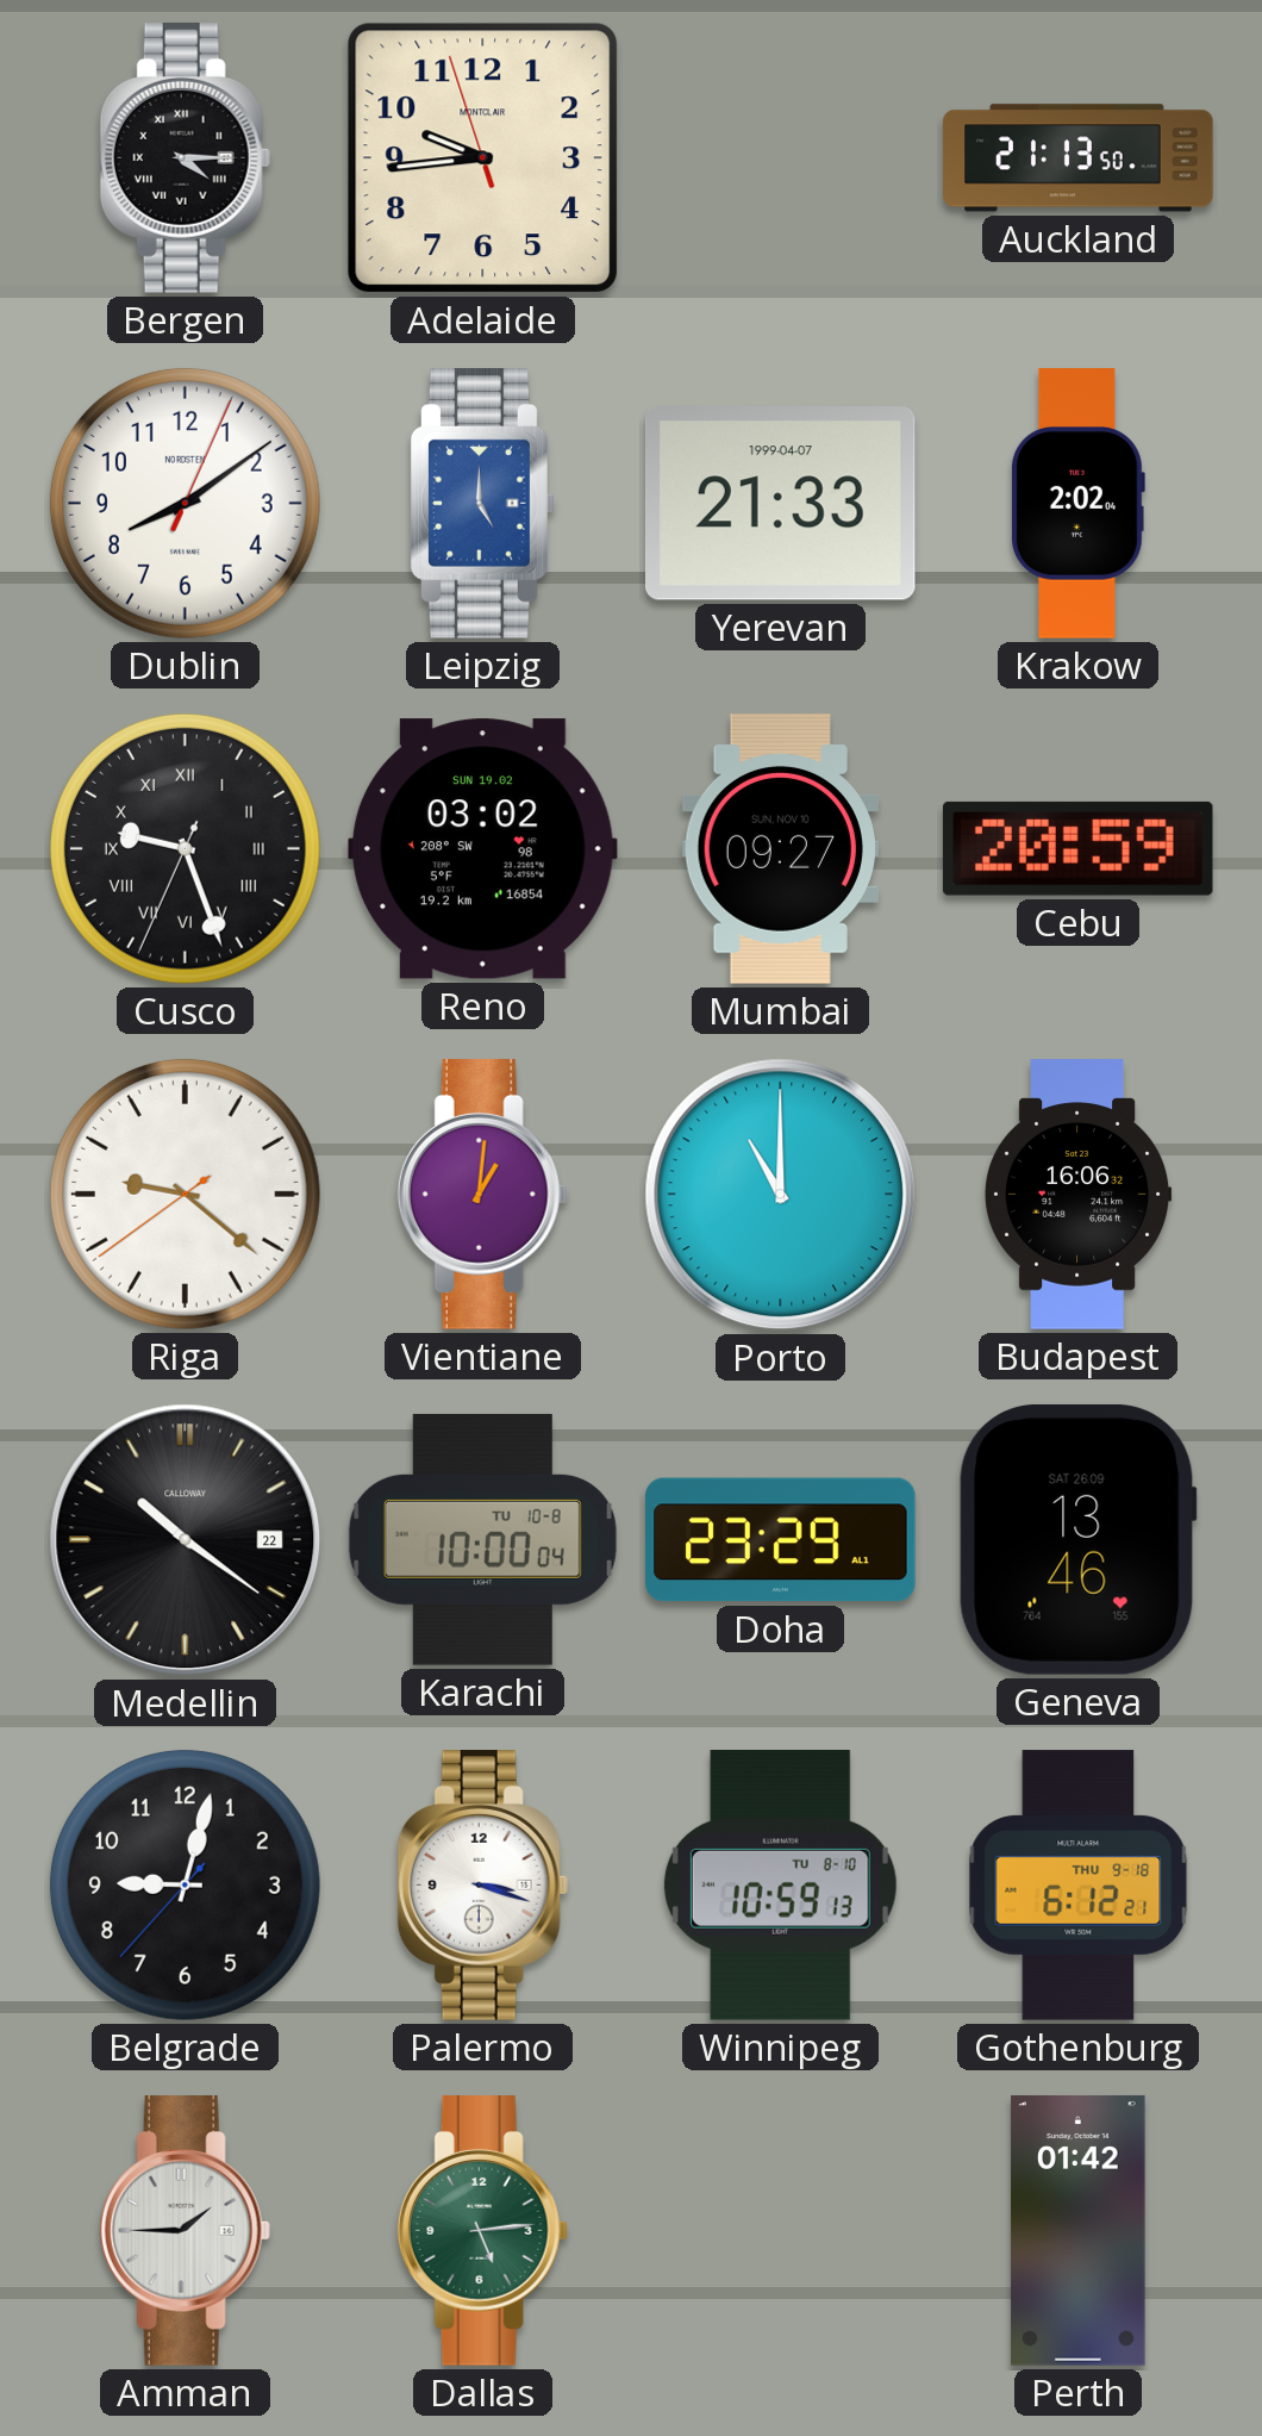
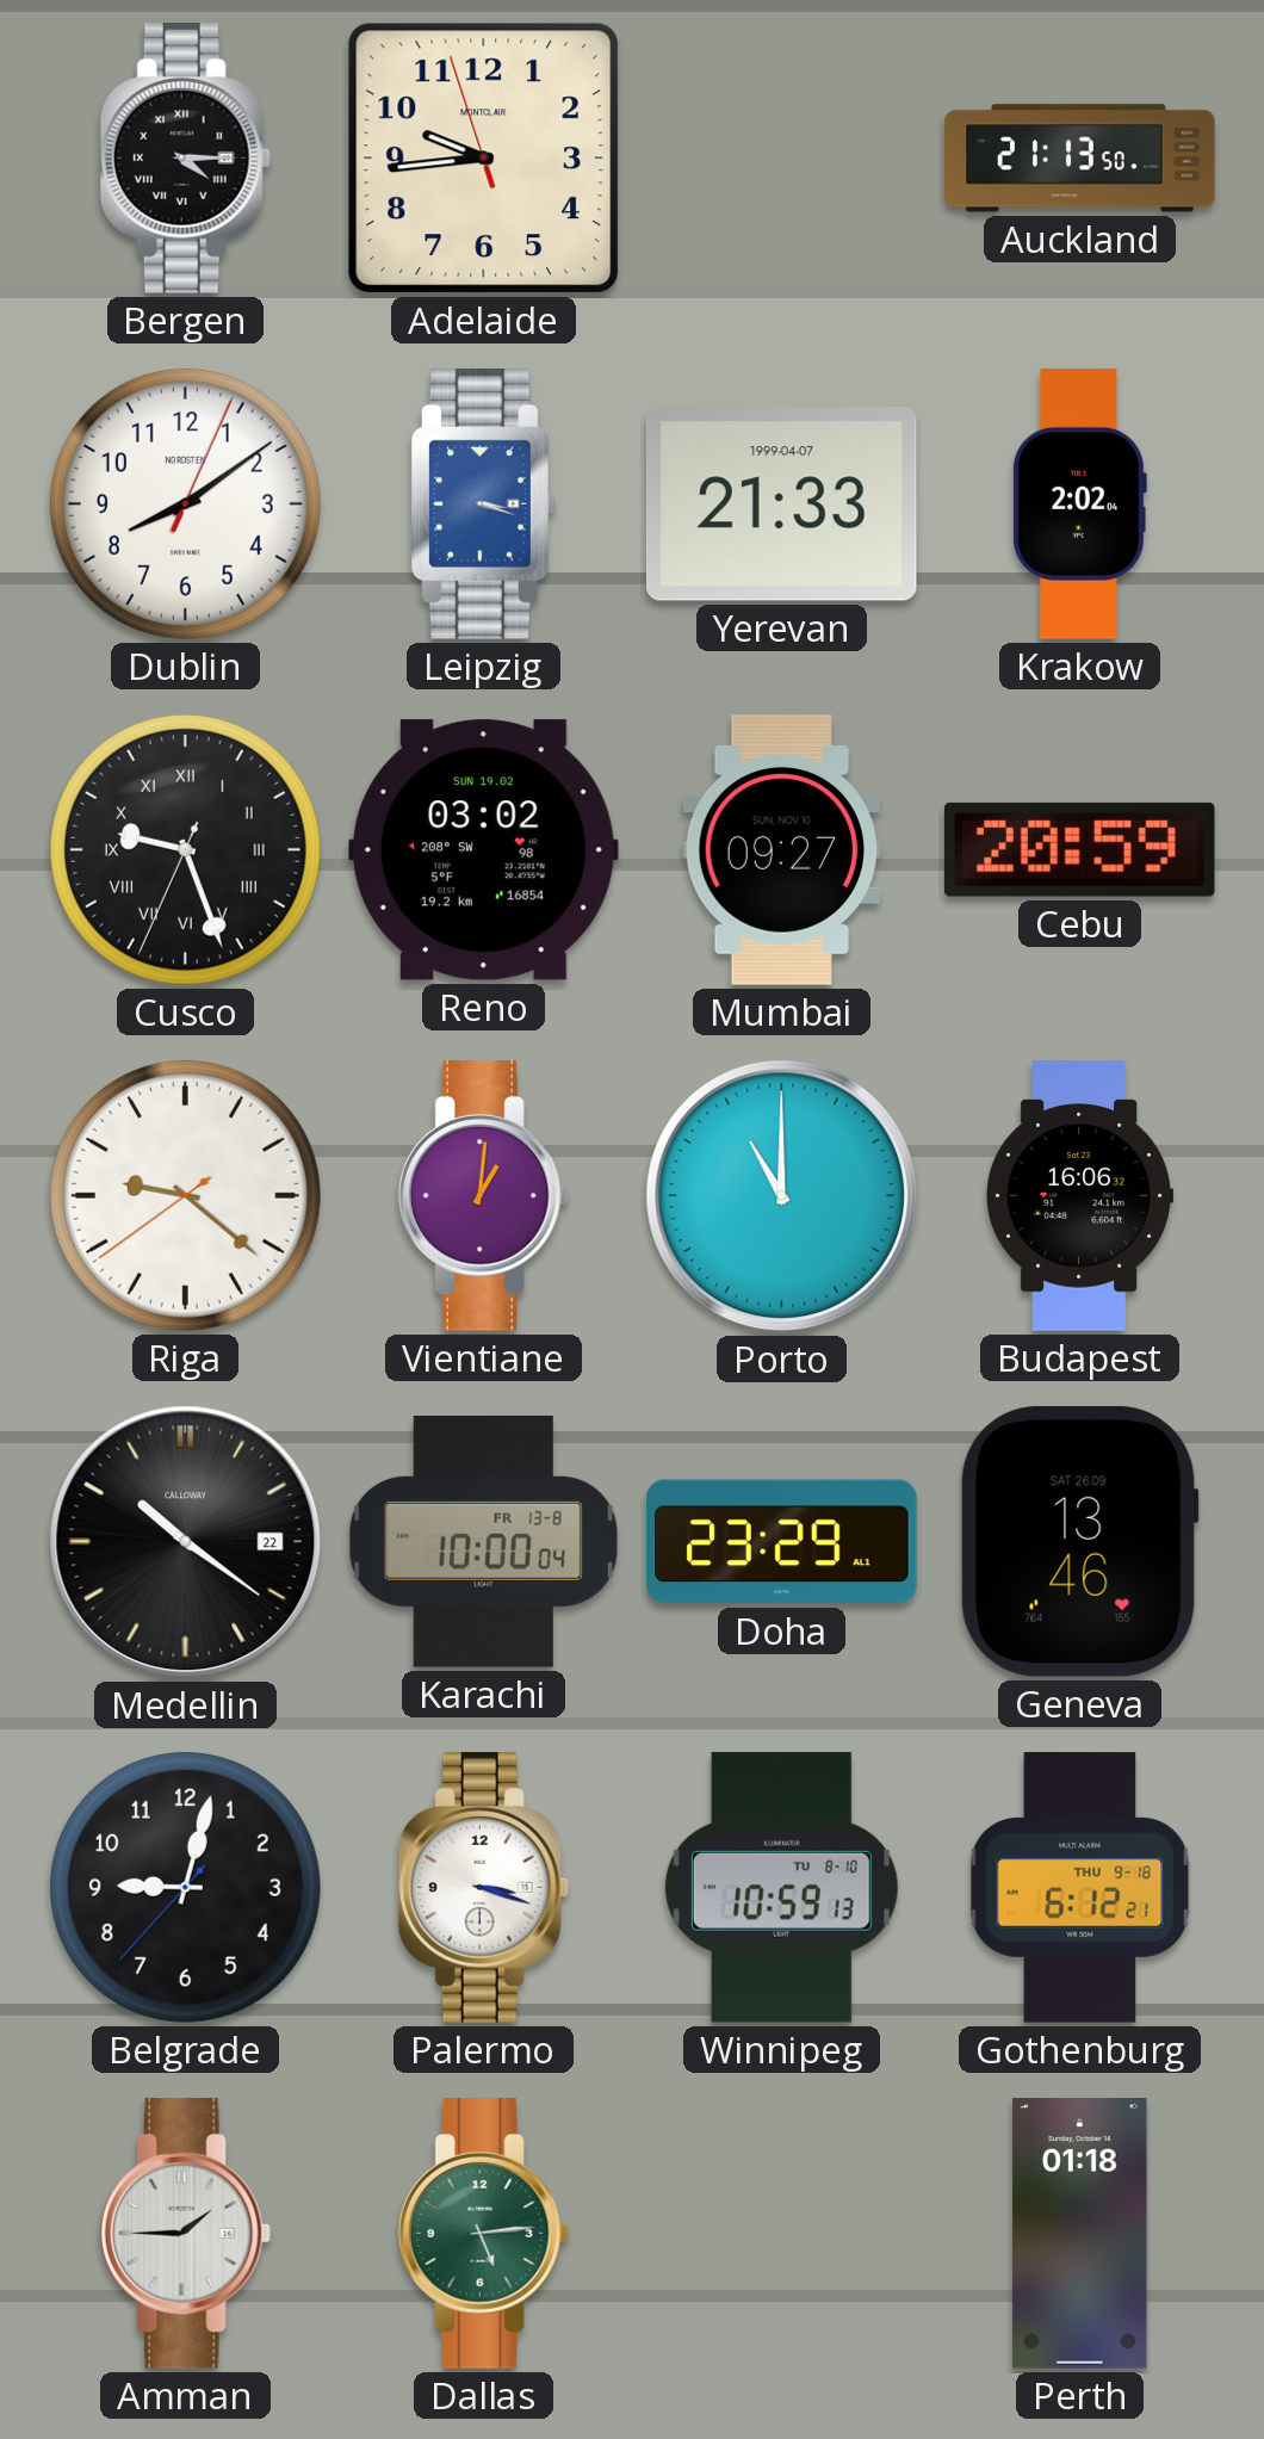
Leipzig: 5:00 -> 3:18 (483, 504)
Karachi date: TU 10-8 -> FR 13-8 (483, 1541)
Perth: 01:42 -> 01:18 (1080, 2234)
